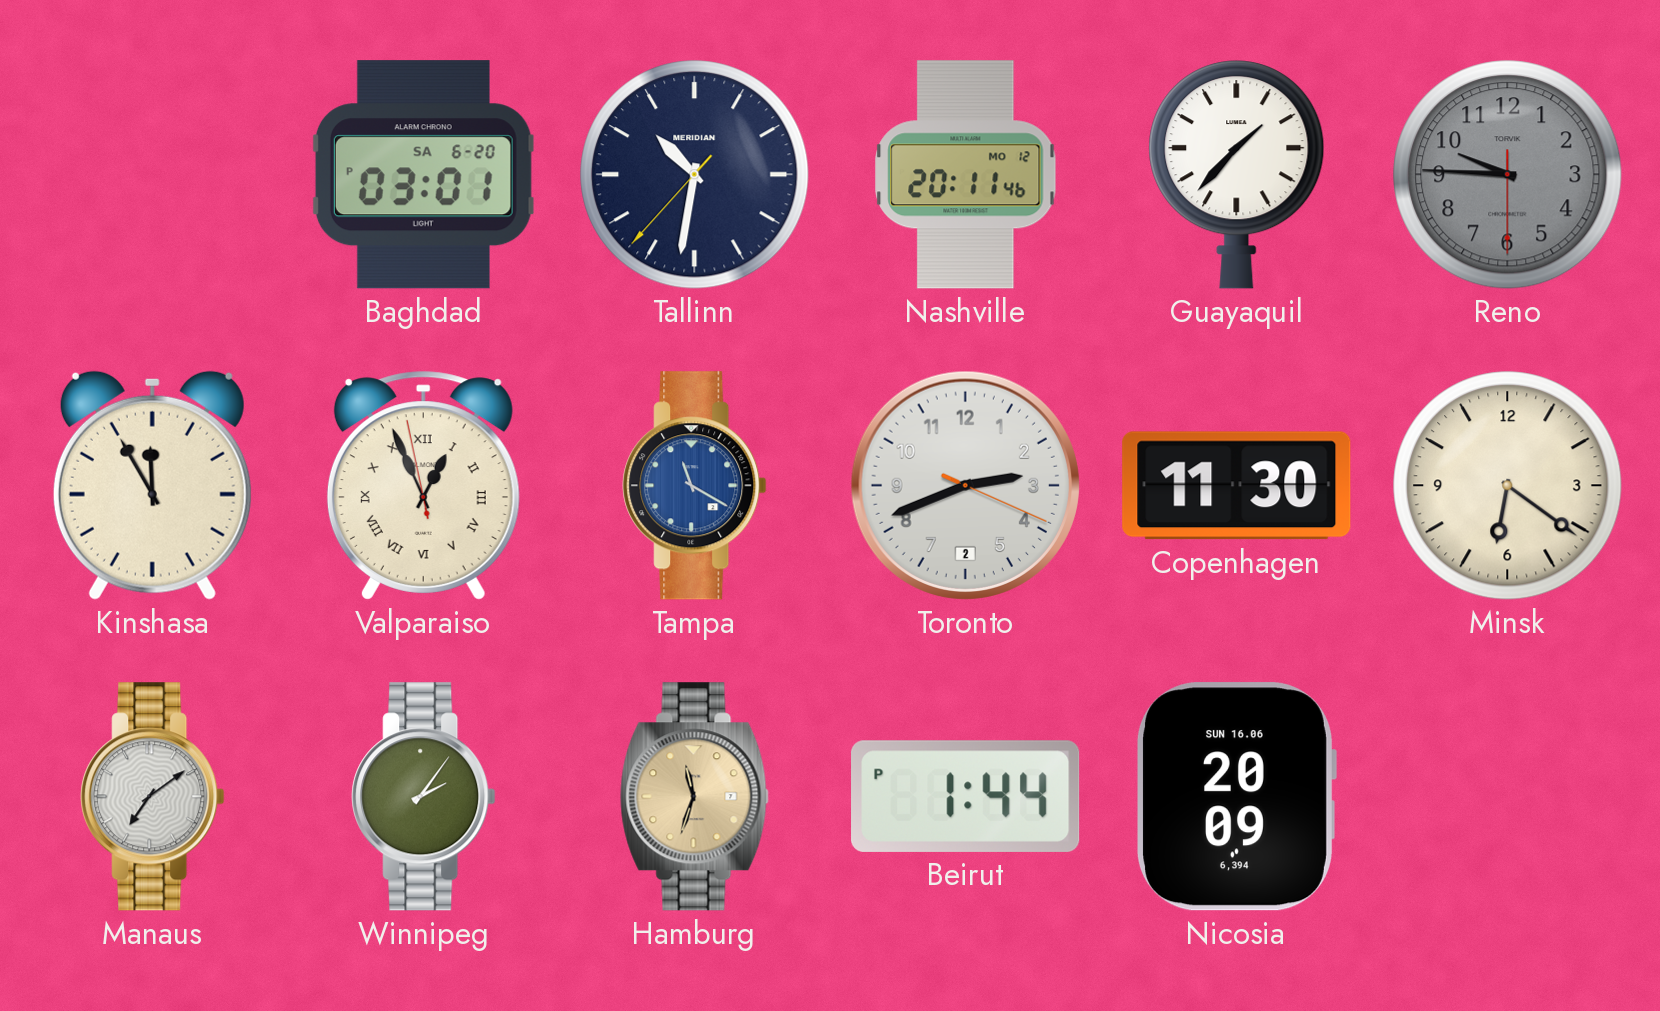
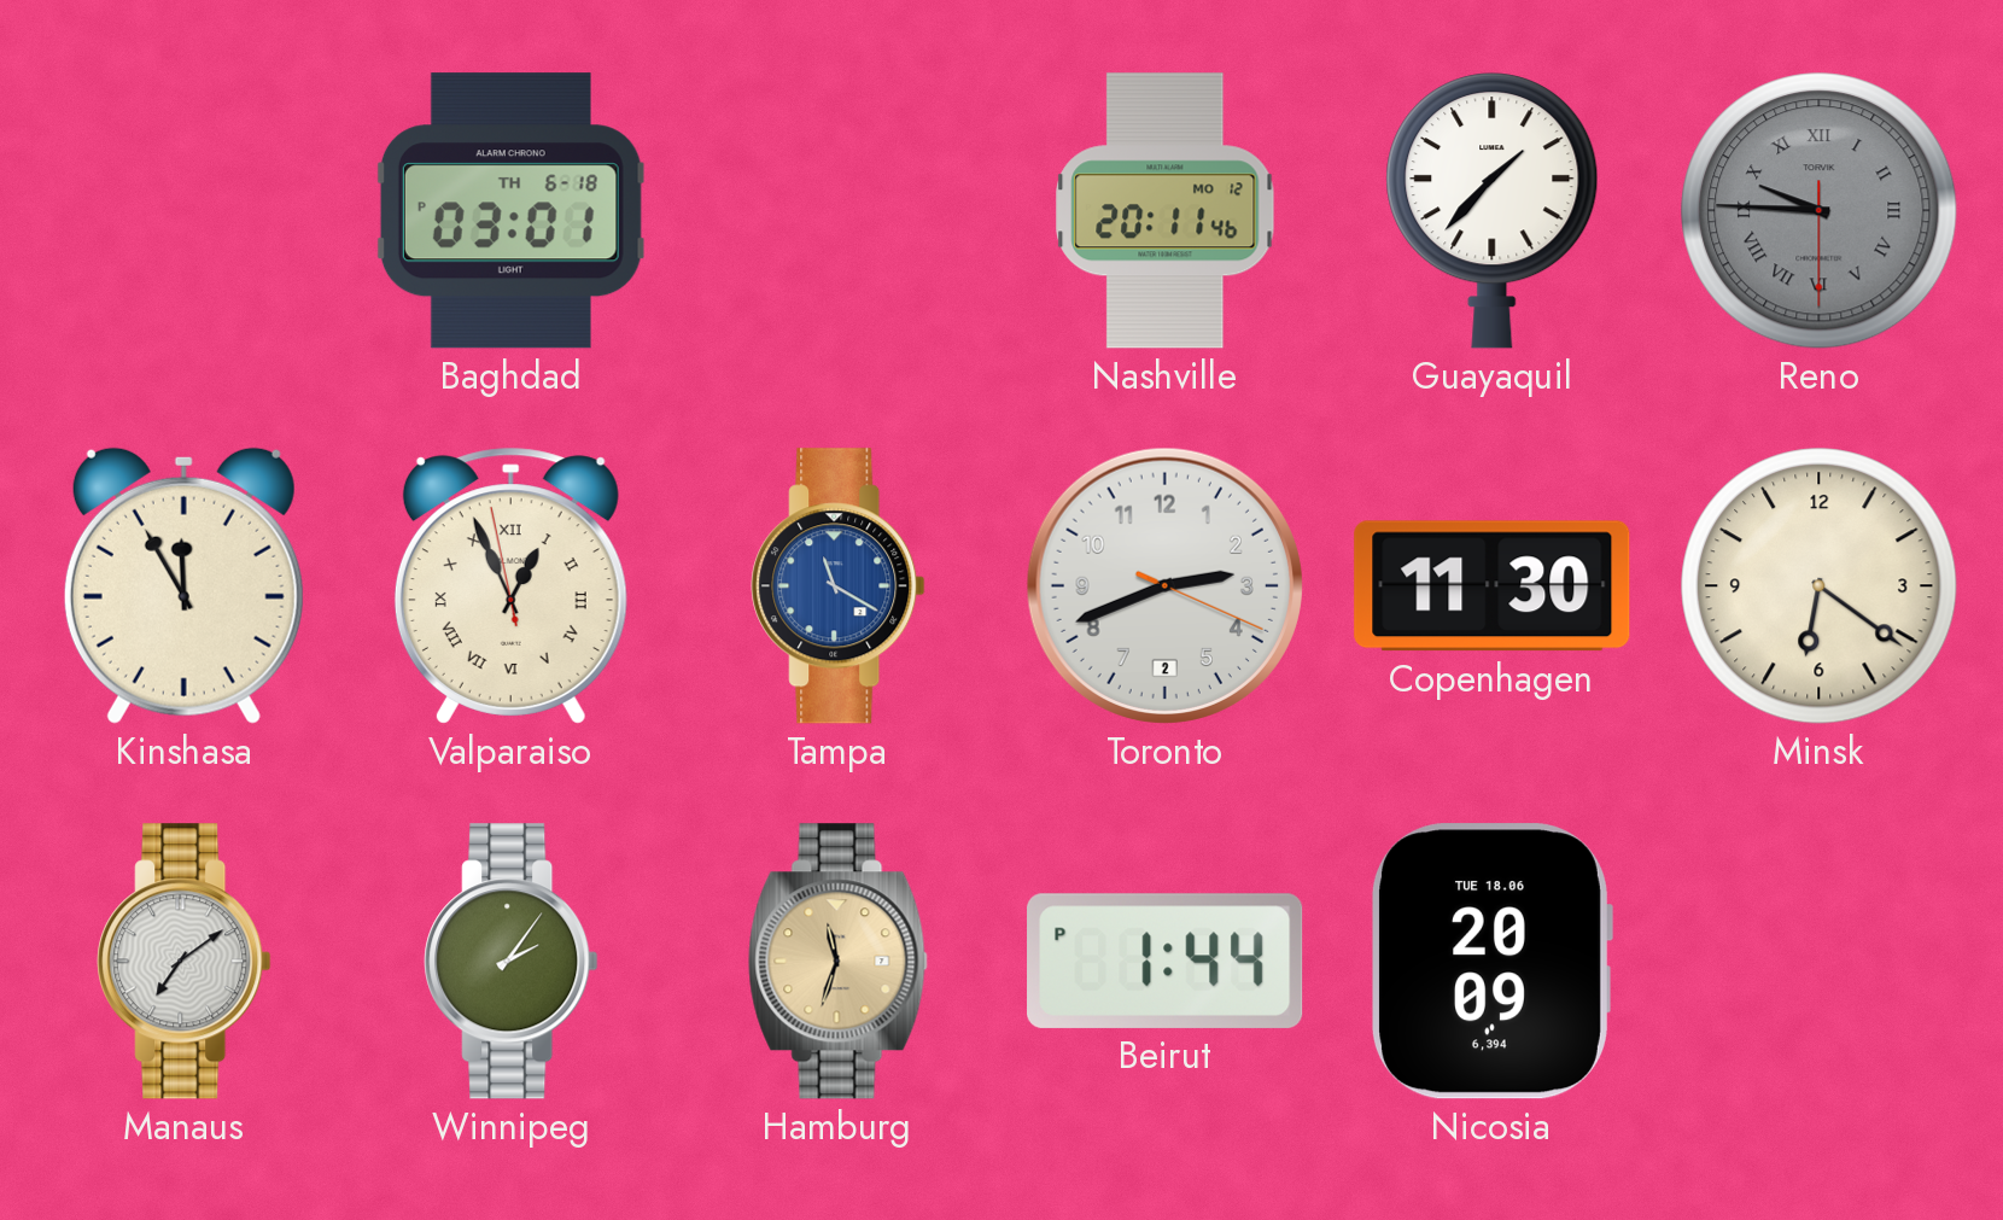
Baghdad date: SA 6-20 -> TH 6-18 (510, 211)
Tallinn: 10:31 -> none (695, 175)
Reno numerals: Arabic -> Roman (1820, 211)
Nicosia date: SUN 16.06 -> TUE 18.06 (1491, 962)
